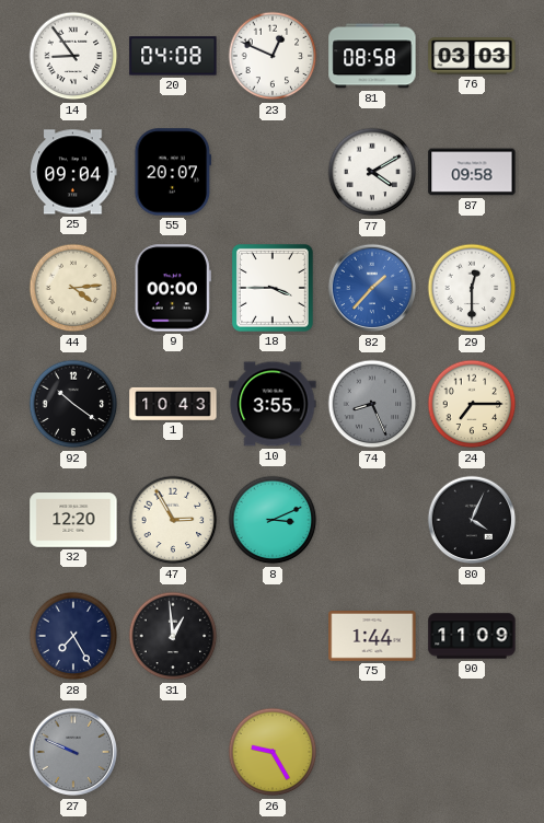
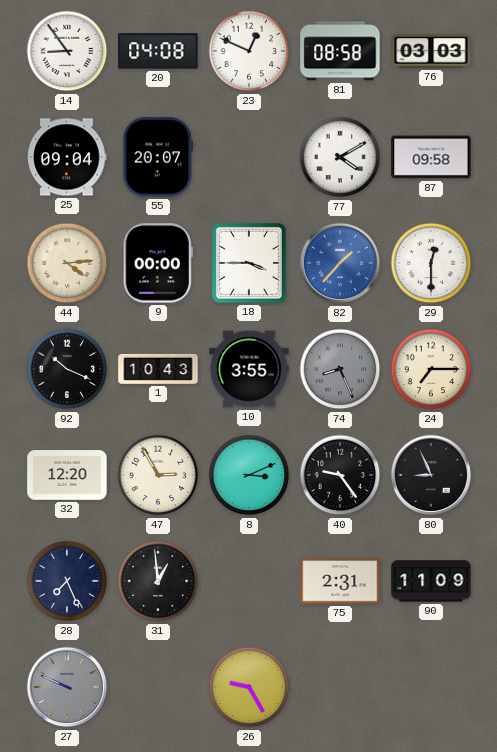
92: 10:21 -> 10:19 (67, 369)
40: none -> 9:24 (340, 475)
80: 4:04 -> 8:56 (431, 475)
28: 7:25 -> 7:26 (67, 581)
75: 1:44 -> 2:31 (340, 581)
